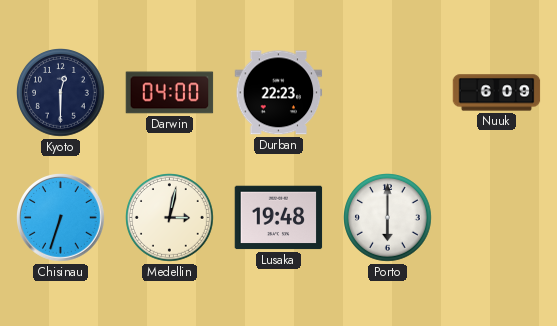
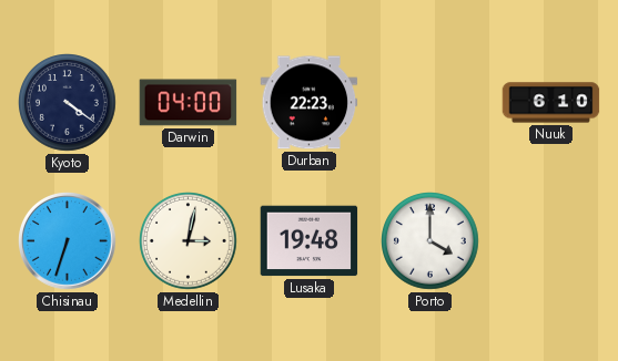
Kyoto: 12:30 -> 4:21 (68, 103)
Nuuk: 6:09 -> 6:10 (551, 103)
Porto: 6:00 -> 4:00 (430, 241)
